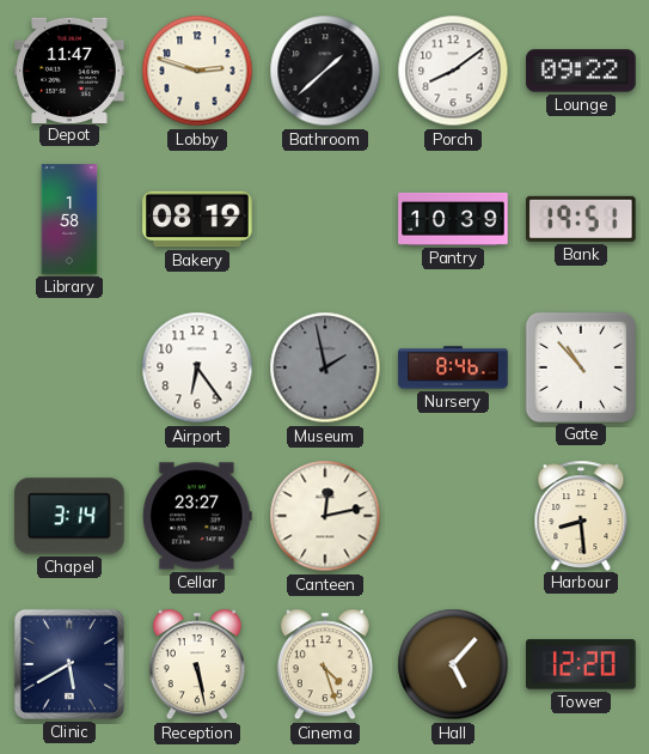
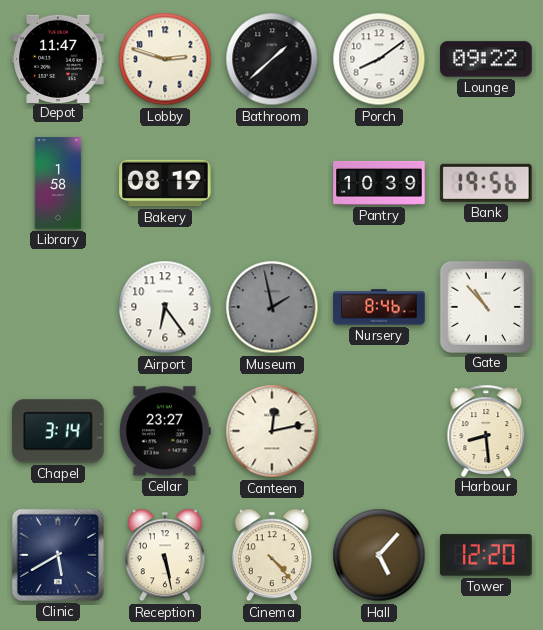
Bank: 19:51 -> 19:56 (487, 183)
Cinema: 4:27 -> 4:23 (272, 555)
